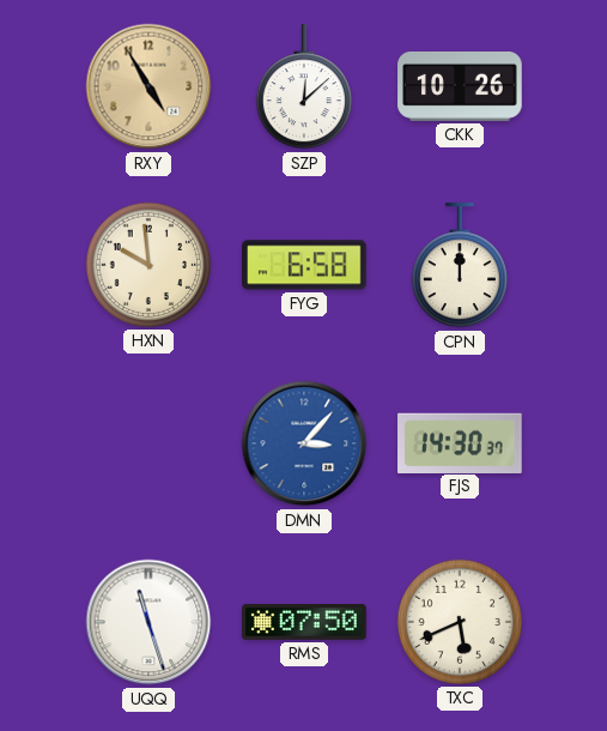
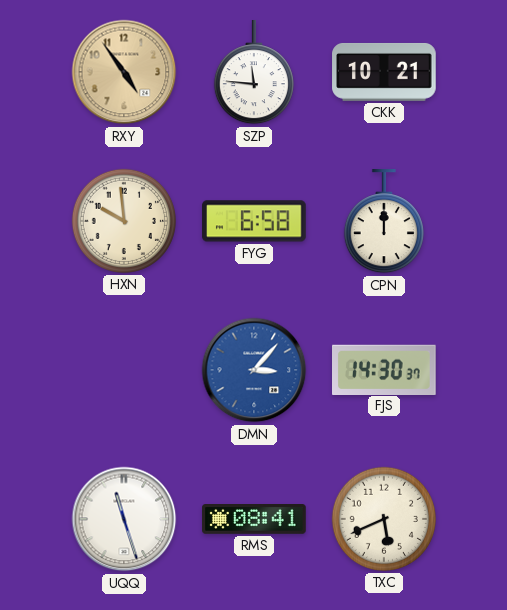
RXY: 4:55 -> 4:54 (124, 72)
SZP: 12:08 -> 11:46 (254, 73)
CKK: 10:26 -> 10:21 (384, 72)
RMS: 07:50 -> 08:41 (254, 520)
